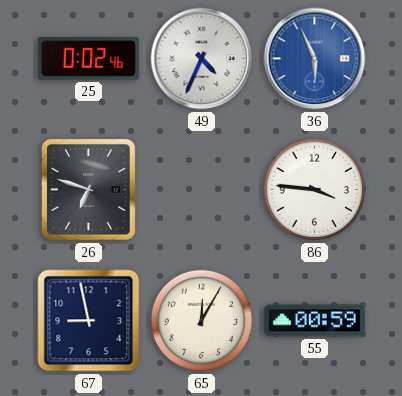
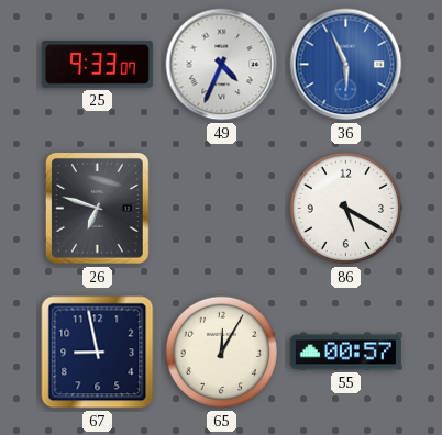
25: 0:02 -> 9:33 (97, 65)
86: 3:46 -> 5:20 (346, 209)
55: 00:59 -> 00:57 (345, 353)
